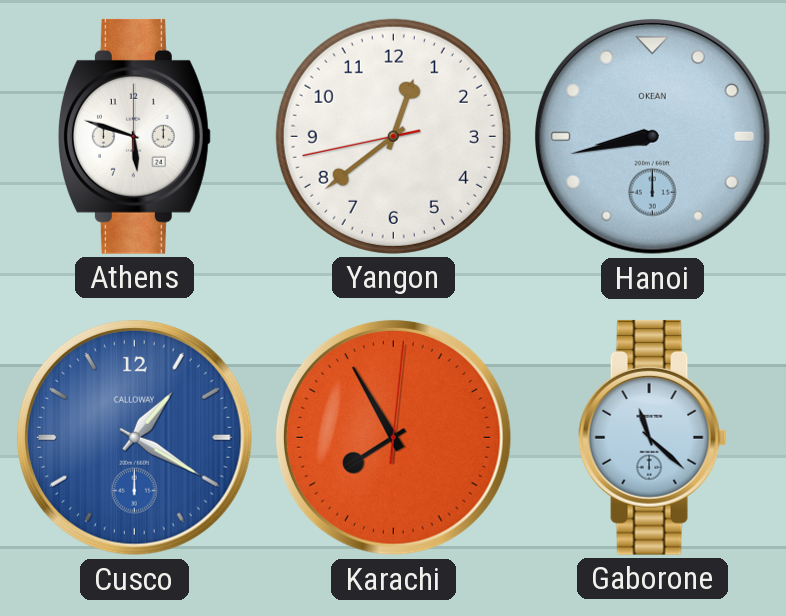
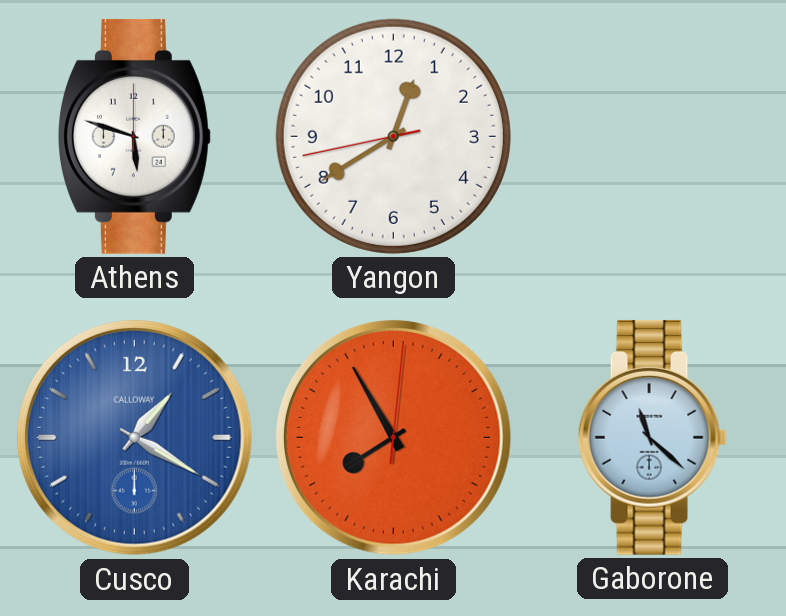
Yangon: 12:38 -> 12:39 (393, 136)
Hanoi: 8:43 -> none (652, 136)
